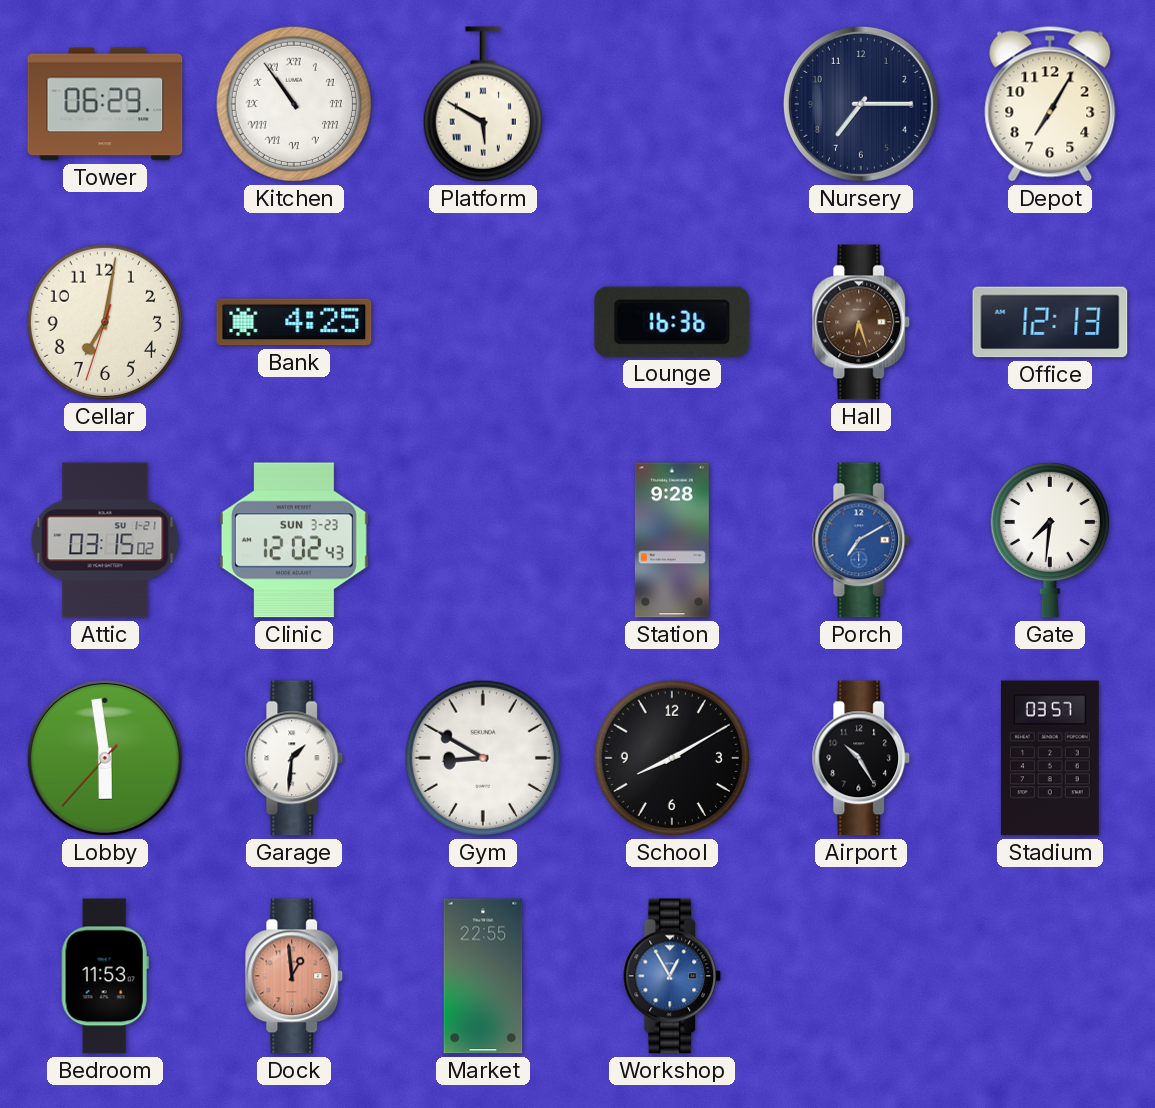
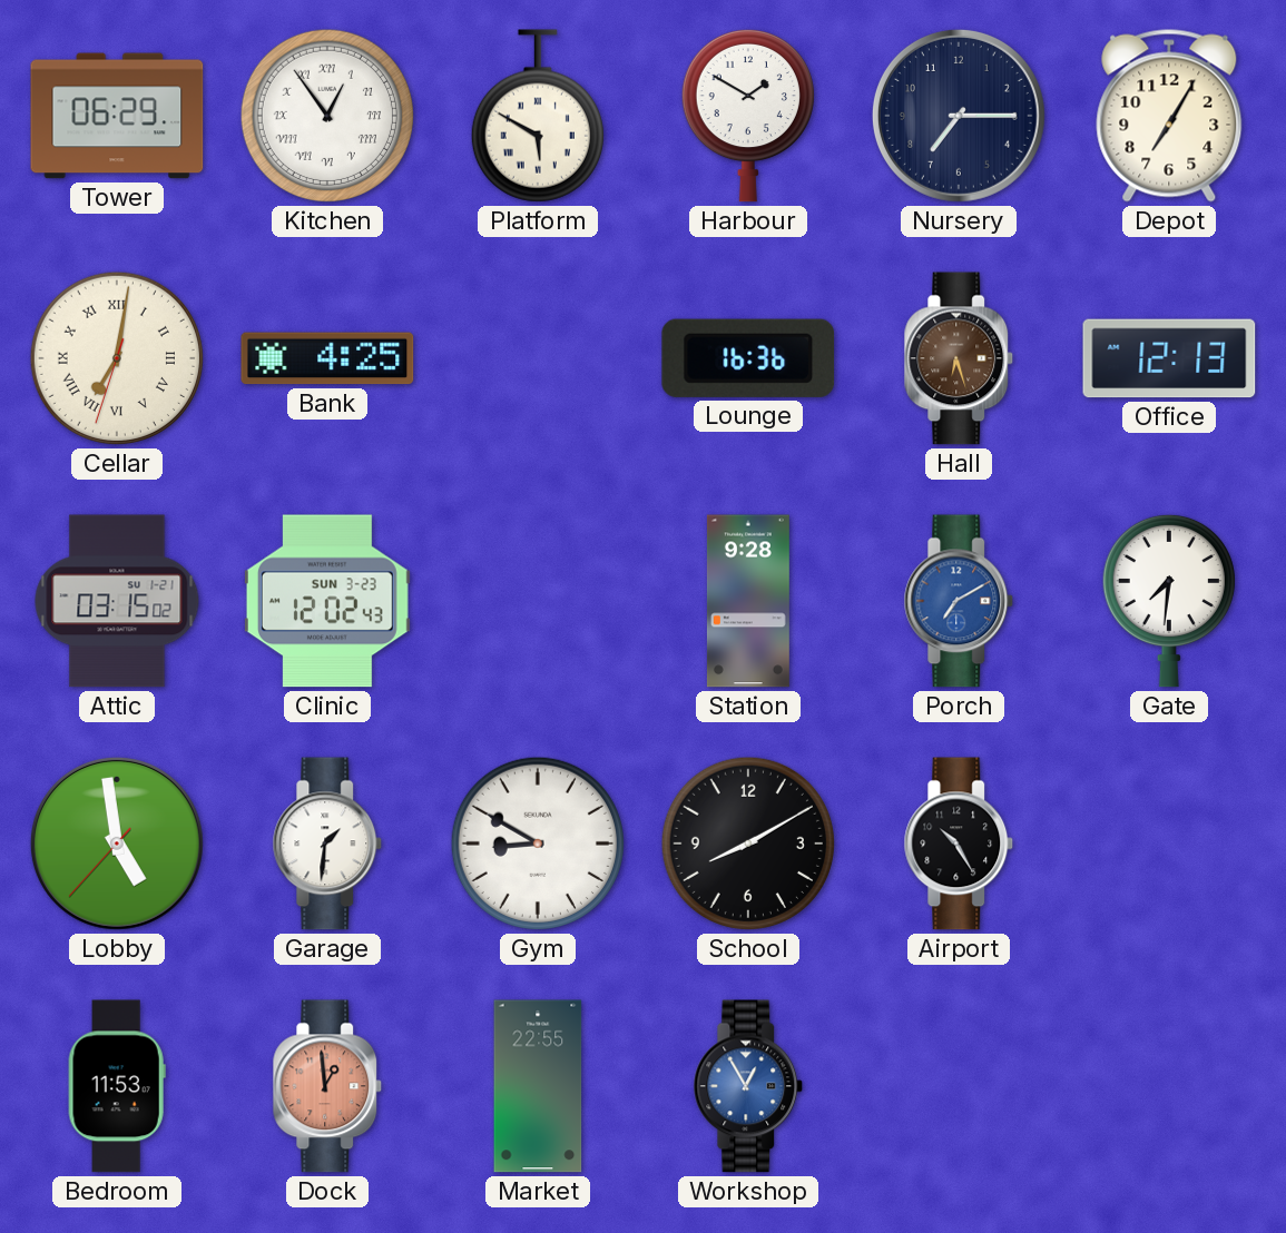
Kitchen: 10:54 -> 12:54 (327, 116)
Harbour: none -> 1:50 (748, 116)
Cellar numerals: Arabic -> Roman (117, 358)
Lobby: 5:58 -> 4:58 (117, 844)
Stadium: 03:57 -> none (1050, 758)
